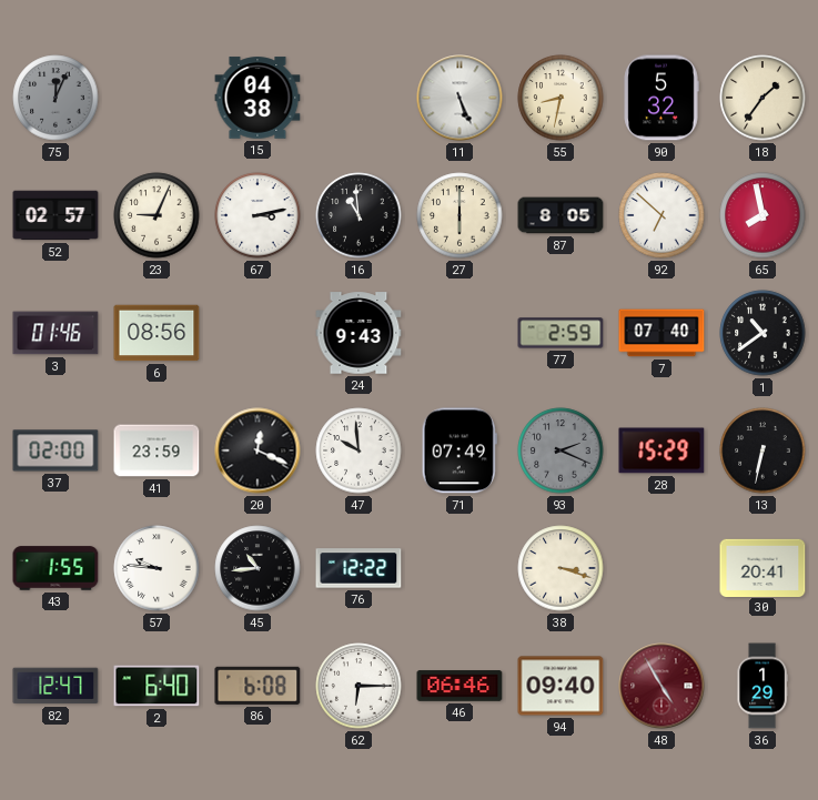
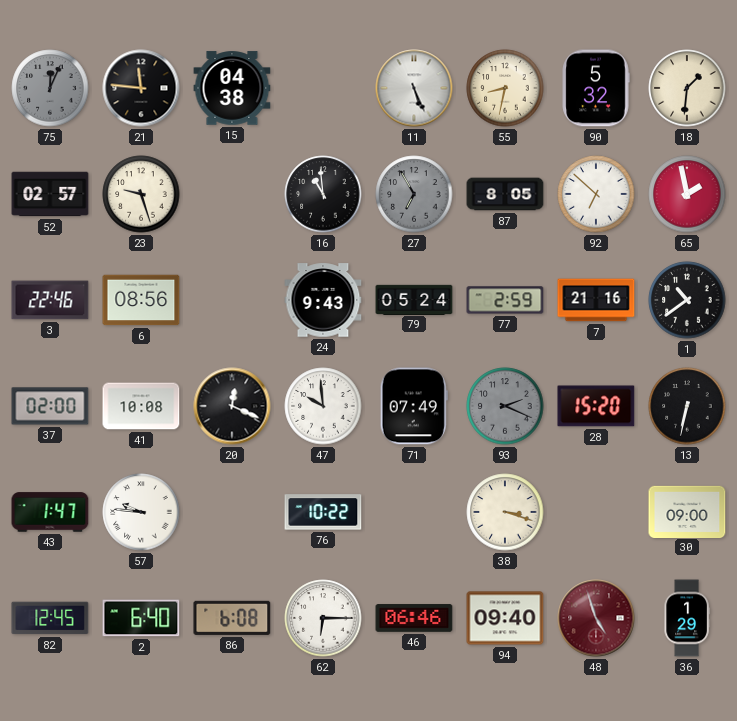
21: none -> 11:46 (141, 88)
18: 1:36 -> 1:31 (687, 88)
23: 9:04 -> 9:27 (141, 194)
67: 3:13 -> none (257, 215)
27: 6:00 -> 6:55 (414, 194)
27 dial: cream -> grey (414, 194)
65: 7:58 -> 1:58 (687, 194)
3: 01:46 -> 22:46 (50, 300)
79: none -> 05:24 (414, 299)
7: 07:40 -> 21:16 (596, 300)
41: 23:59 -> 10:08 (141, 406)
28: 15:29 -> 15:20 (596, 406)
43: 1:55 -> 1:47 (50, 512)
45: 10:44 -> none (257, 568)
76: 12:22 -> 10:22 (323, 512)
30: 20:41 -> 09:00 (687, 511)
82: 12:47 -> 12:45 (50, 618)
48: 4:55 -> 4:57 (596, 618)
